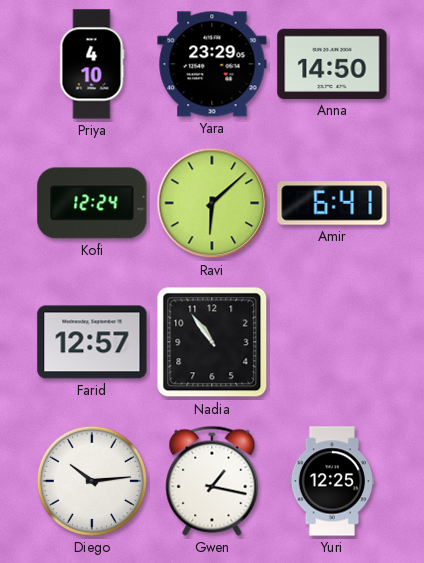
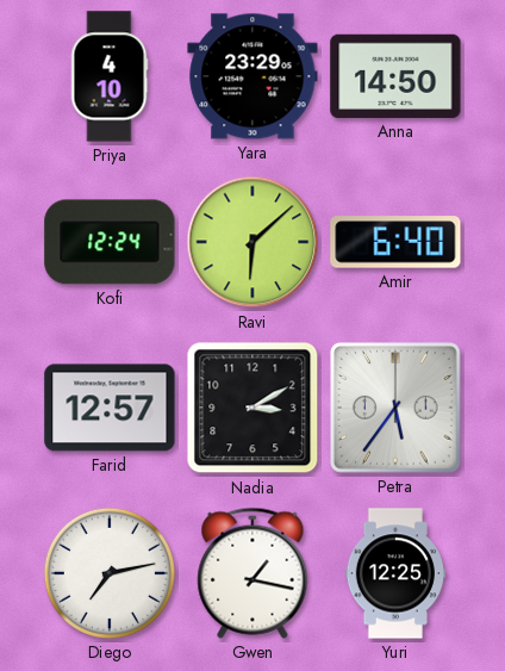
Amir: 6:41 -> 6:40 (395, 242)
Nadia: 10:54 -> 3:10 (253, 408)
Petra: none -> 5:36 (397, 409)
Diego: 10:14 -> 7:13 (110, 573)
